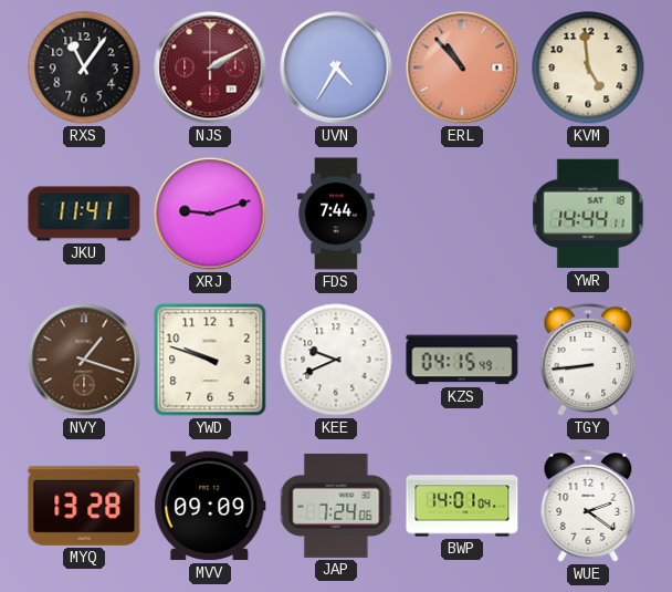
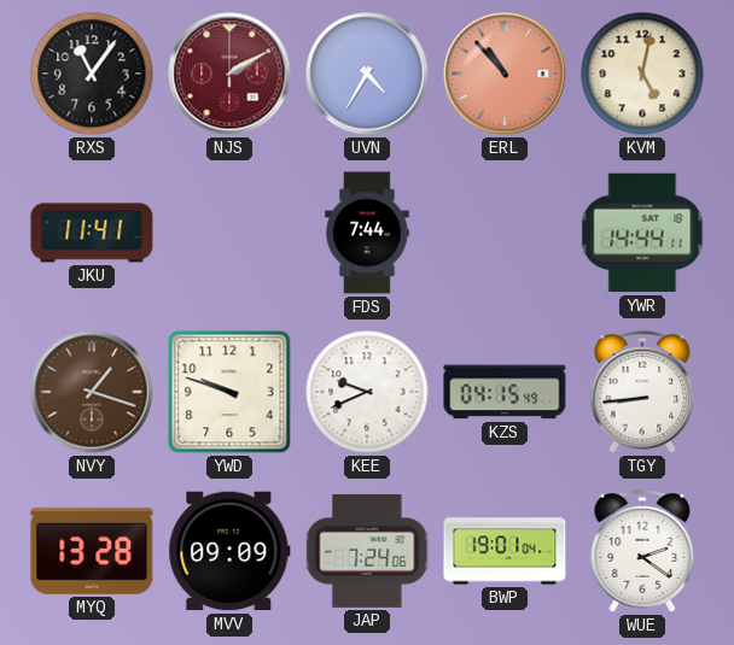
KVM: 4:59 -> 5:02 (642, 74)
XRJ: 9:12 -> none (210, 214)
BWP: 14:01 -> 19:01 (505, 551)
